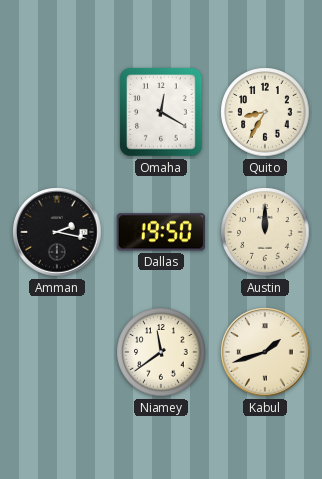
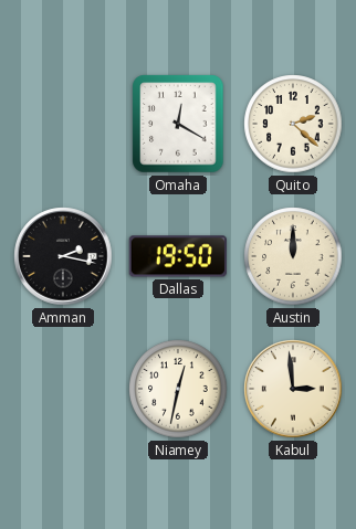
Quito: 8:35 -> 2:22 (293, 124)
Niamey: 11:39 -> 12:32 (178, 389)
Kabul: 1:42 -> 2:59 (293, 389)
